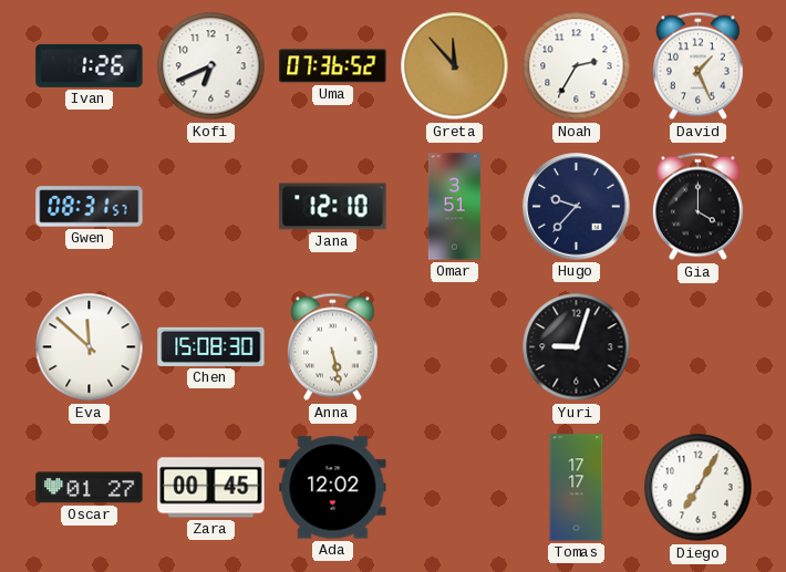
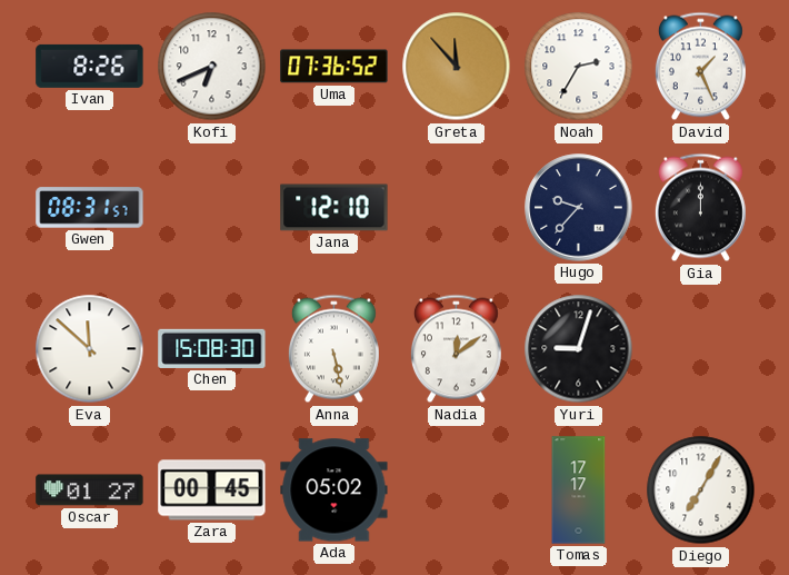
Ivan: 1:26 -> 8:26 (90, 66)
Omar: 3:51 -> none (454, 207)
Gia: 4:00 -> 12:00 (700, 208)
Nadia: none -> 12:09 (456, 349)
Ada: 12:02 -> 05:02 (334, 490)
